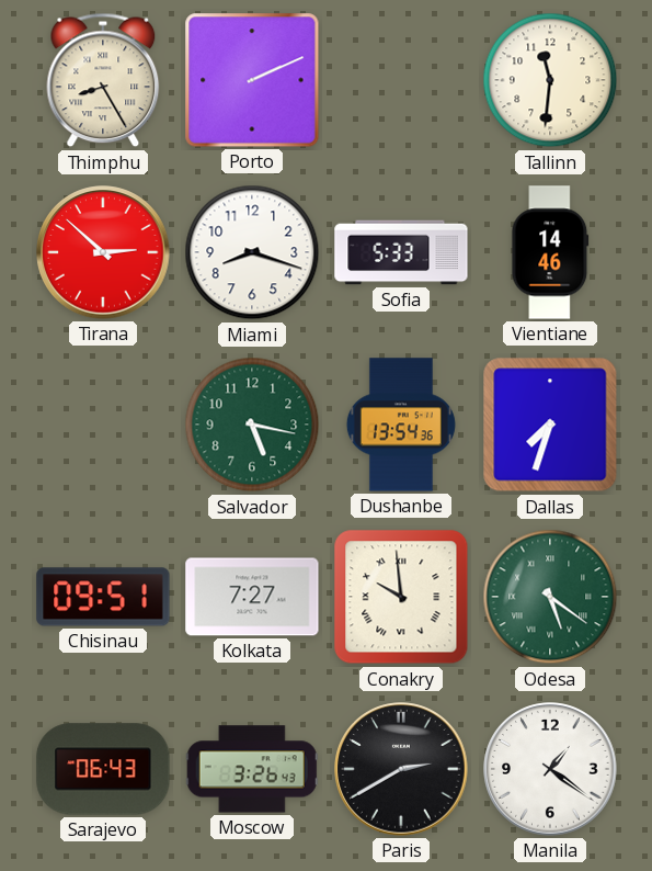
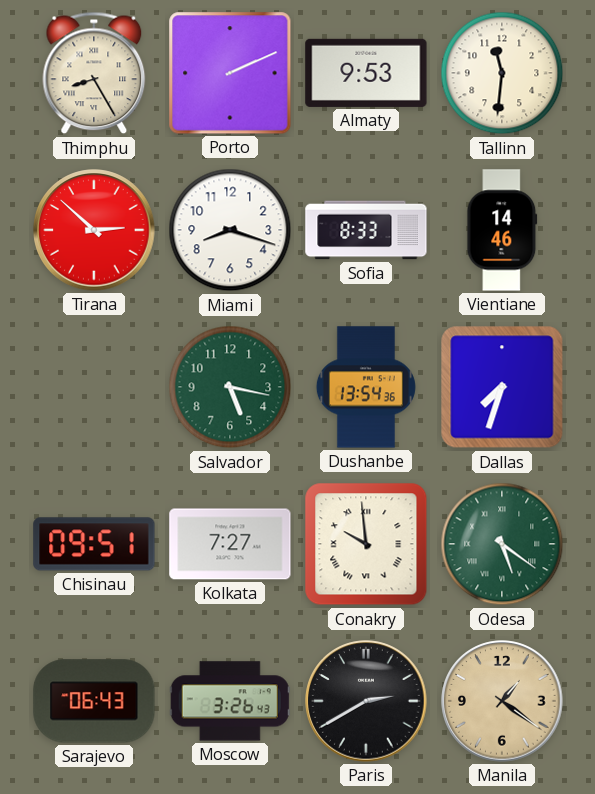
Almaty: none -> 9:53 (366, 73)
Sofia: 5:33 -> 8:33 (366, 230)
Manila dial: white -> champagne (502, 701)
